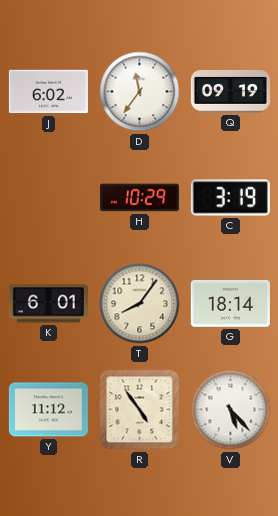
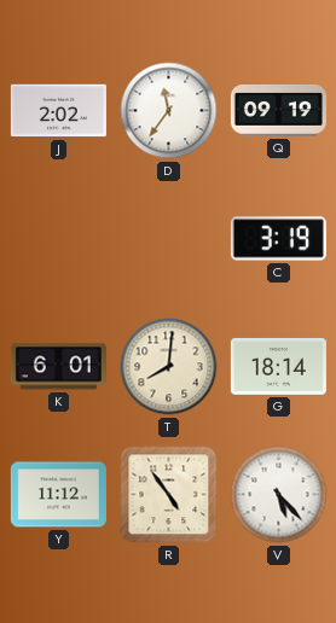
J: 6:02 -> 2:02 (58, 111)
H: 10:29 -> none (139, 198)
T: 8:06 -> 8:01 (169, 367)
